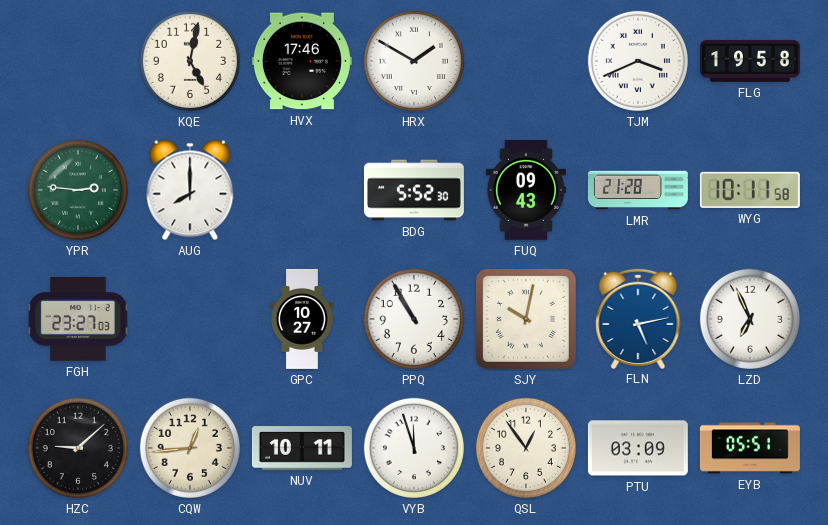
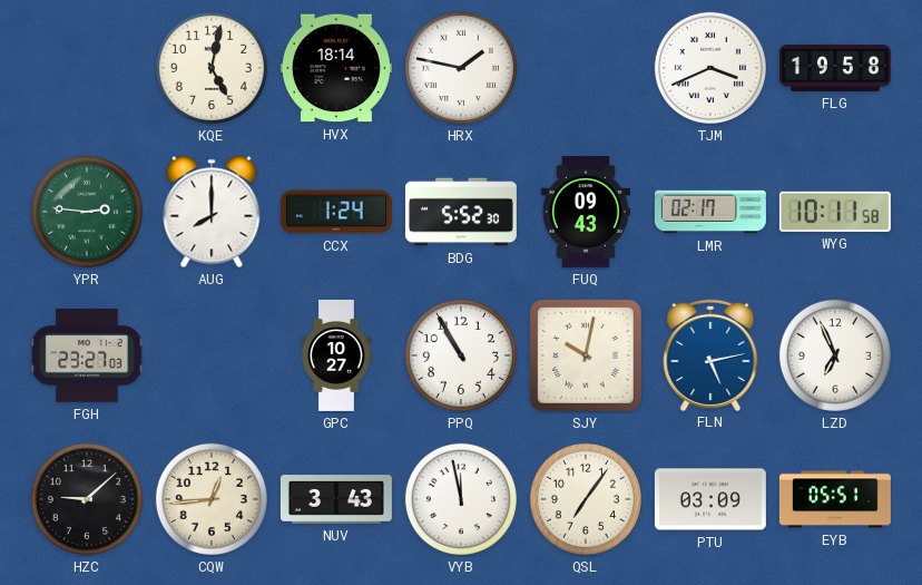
HVX: 17:46 -> 18:14 (336, 68)
HRX: 1:50 -> 1:47 (461, 68)
CCX: none -> 1:24 (336, 212)
LMR: 21:28 -> 02:17 (710, 212)
NUV: 10:11 -> 3:43 (336, 499)
VYB: 11:57 -> 11:58 (461, 499)
QSL: 12:54 -> 7:06 (586, 499)
